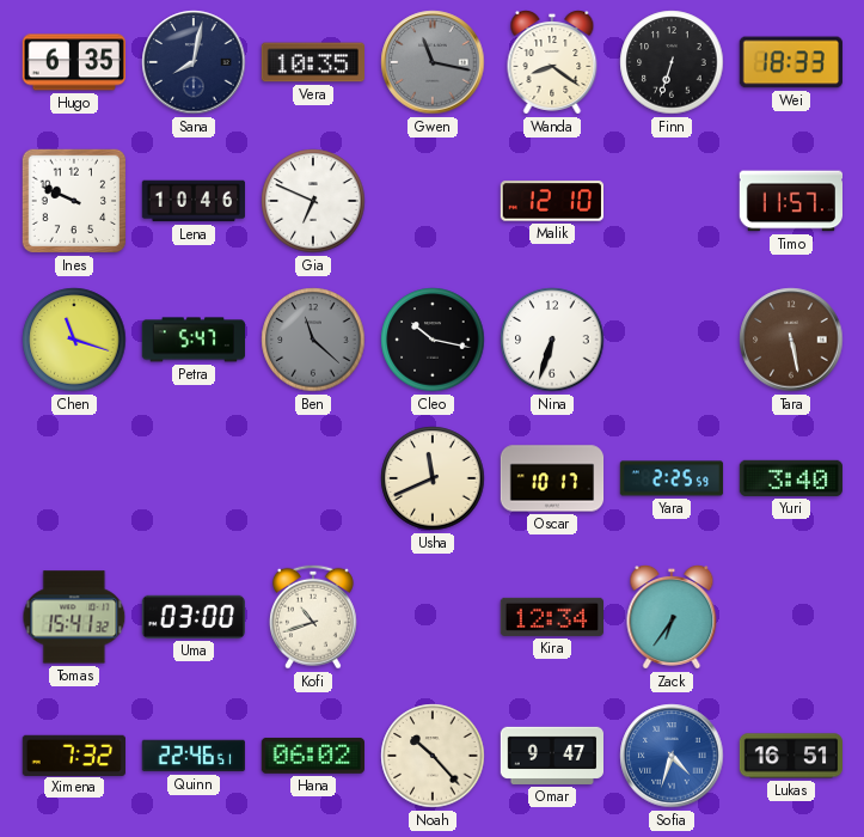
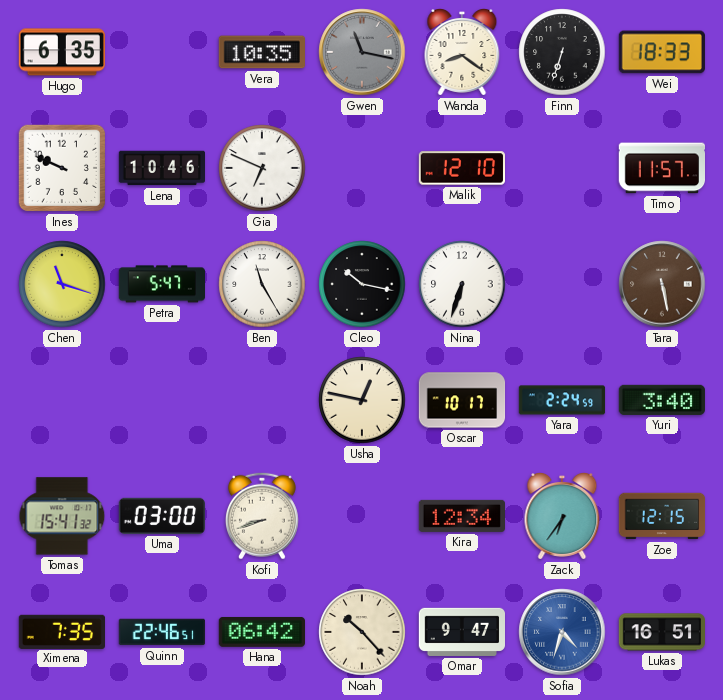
Sana: 8:02 -> none (194, 62)
Ben: 11:22 -> 11:25 (262, 284)
Ben dial: grey -> white (262, 284)
Usha: 11:41 -> 12:47 (362, 400)
Yara: 2:25 -> 2:24 (562, 400)
Kofi: 10:42 -> 8:42 (262, 516)
Zoe: none -> 12:15 (662, 516)
Ximena: 7:32 -> 7:35 (61, 631)
Hana: 06:02 -> 06:42 (261, 632)
